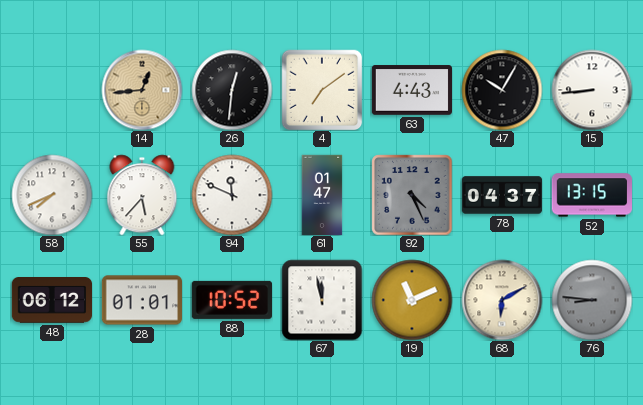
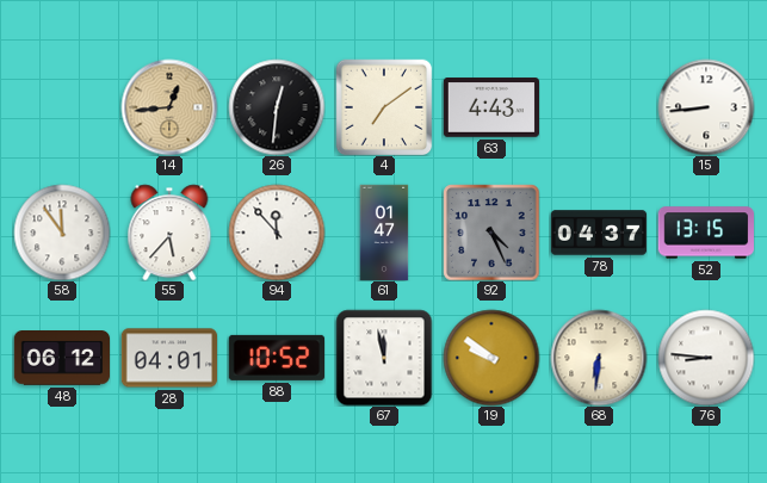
47: 10:05 -> none (502, 90)
58: 7:41 -> 11:54 (62, 233)
94: 11:49 -> 11:53 (277, 233)
28: 01:01 -> 04:01 (169, 358)
19: 11:11 -> 9:51 (491, 358)
68: 6:10 -> 6:31 (599, 358)
76 dial: grey -> white (706, 358)
